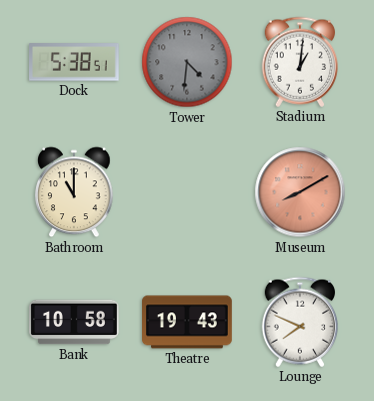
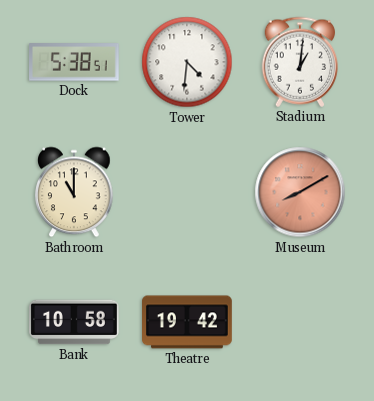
Tower dial: grey -> white (187, 62)
Theatre: 19:43 -> 19:42 (188, 322)
Lounge: 7:49 -> none (300, 322)
